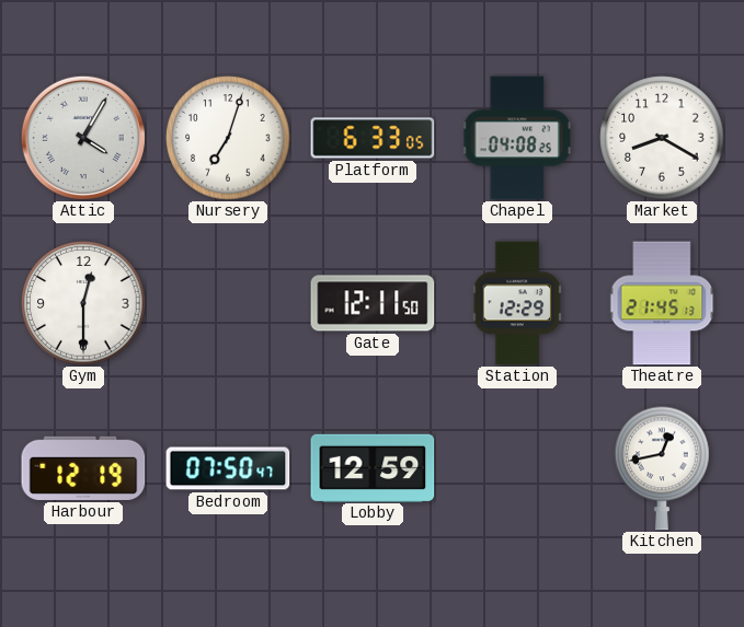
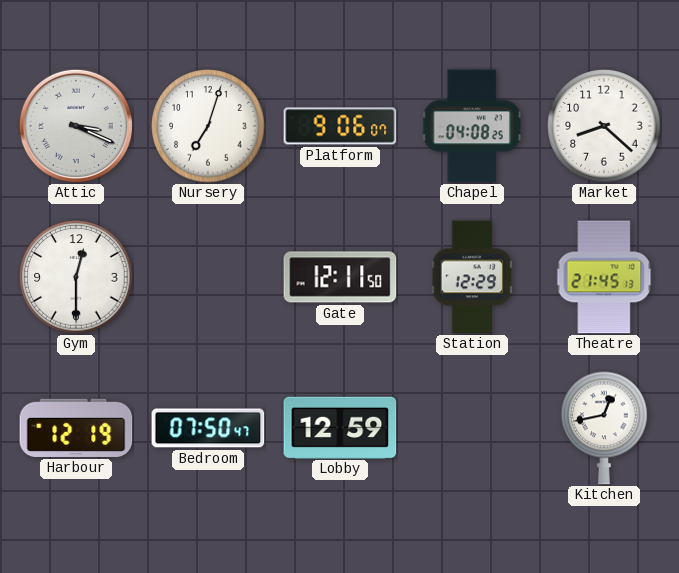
Attic: 4:05 -> 3:19 (76, 126)
Platform: 6:33 -> 9:06 (340, 126)
Market: 8:20 -> 8:22 (604, 126)
